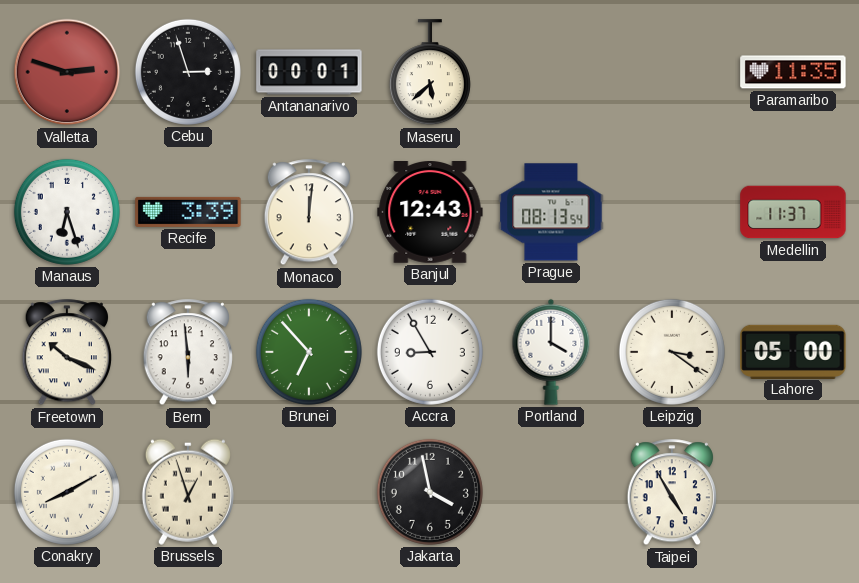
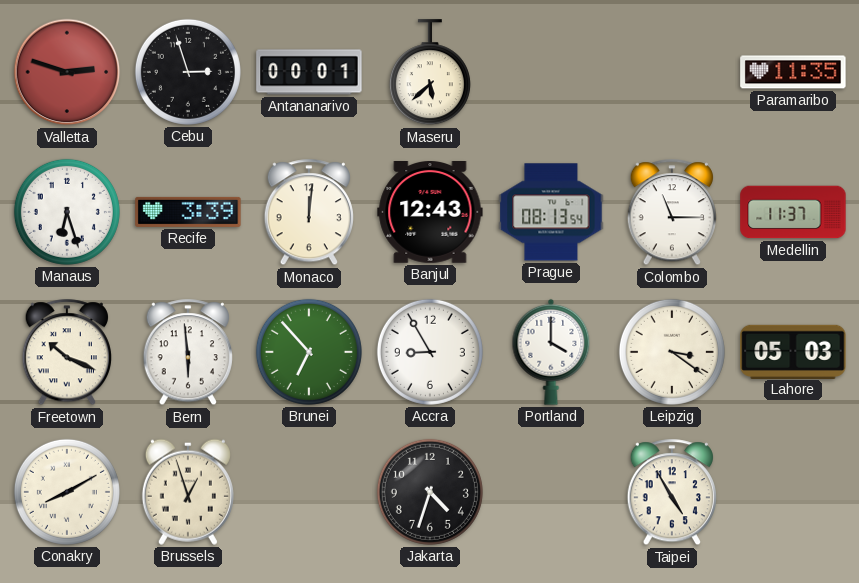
Colombo: none -> 11:15 (671, 213)
Lahore: 05:00 -> 05:03 (793, 351)
Jakarta: 3:58 -> 4:33 (430, 492)
